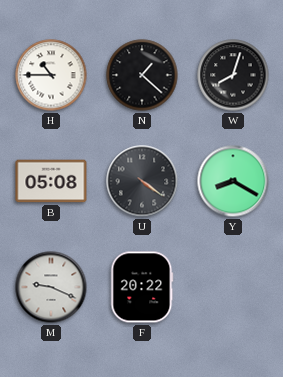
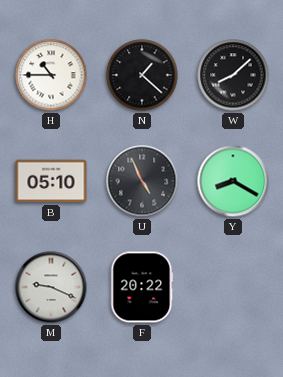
W: 8:03 -> 8:08 (233, 75)
B: 05:08 -> 05:10 (51, 181)
U: 4:21 -> 4:56 (142, 181)
